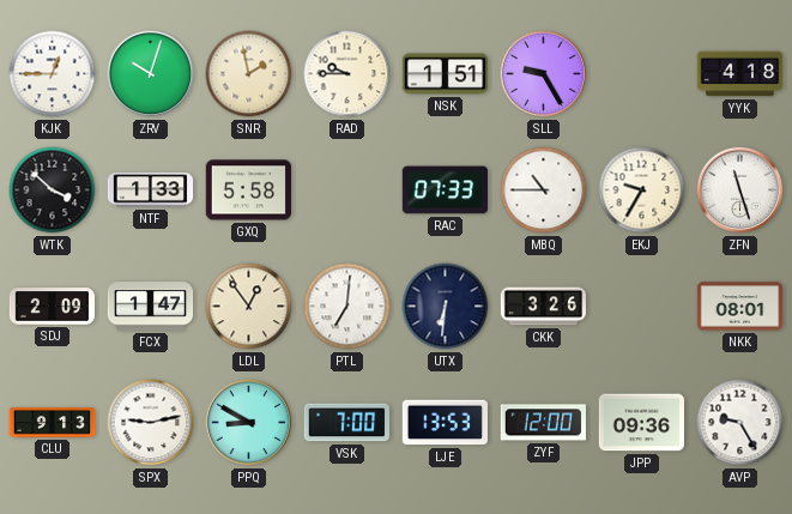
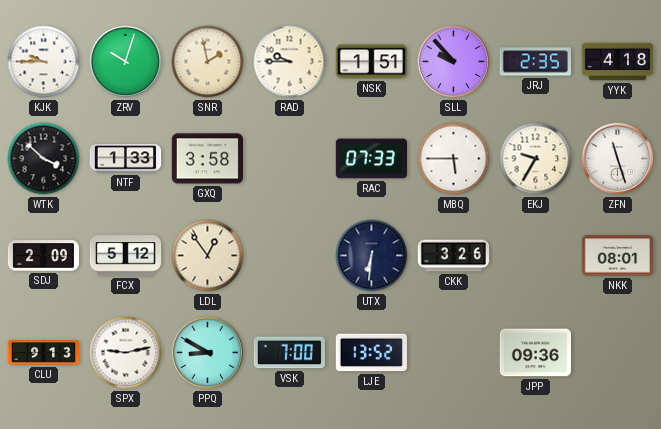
KJK: 12:45 -> 9:45 (44, 62)
SLL: 9:25 -> 9:53 (454, 62)
JRJ: none -> 2:35 (535, 62)
GXQ: 5:58 -> 3:58 (207, 159)
MBQ: 10:45 -> 5:45 (454, 159)
FCX: 1:47 -> 5:12 (126, 256)
PTL: 7:01 -> none (347, 307)
LJE: 13:53 -> 13:52 (371, 353)
ZYF: 12:00 -> none (543, 423)
AVP: 9:25 -> none (740, 423)
